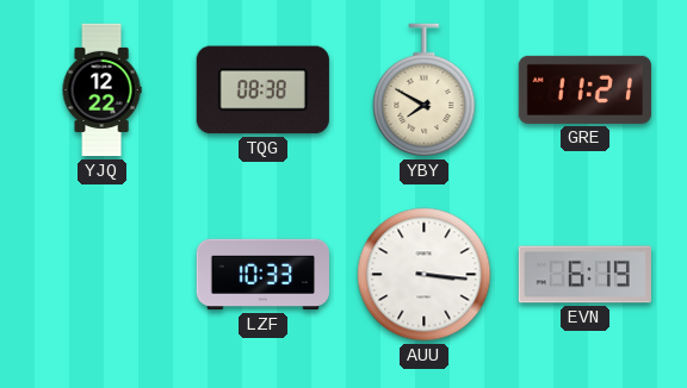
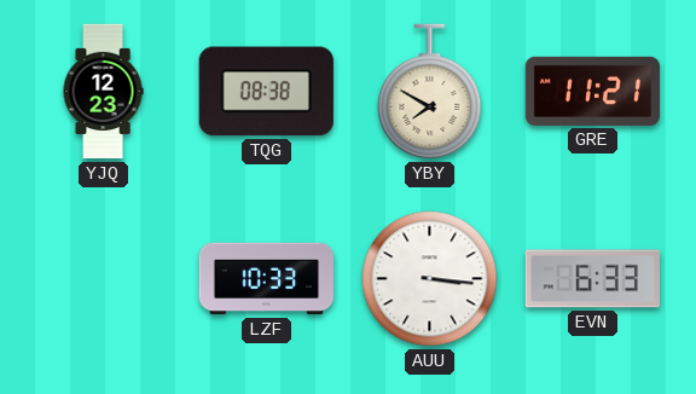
YJQ: 12:22 -> 12:23 (103, 92)
EVN: 6:19 -> 6:33 (592, 279)
